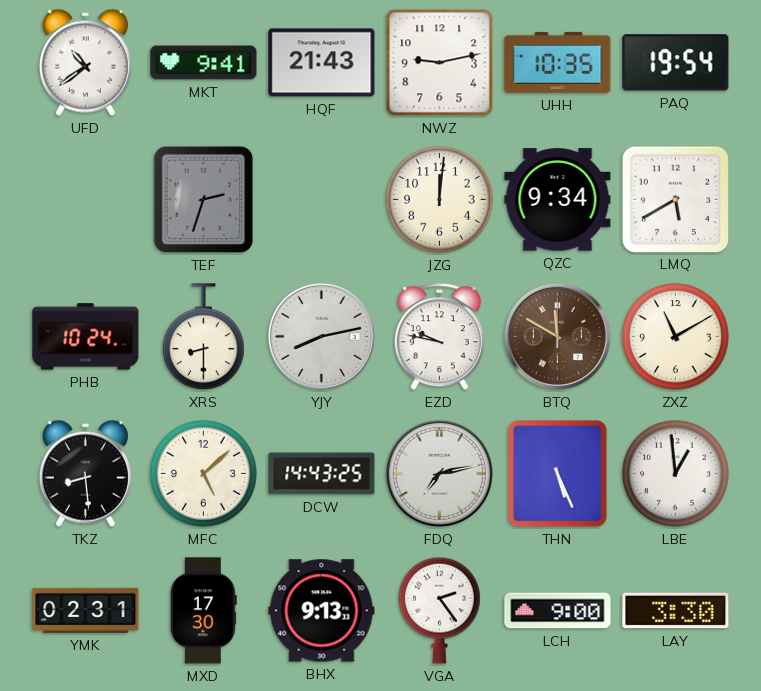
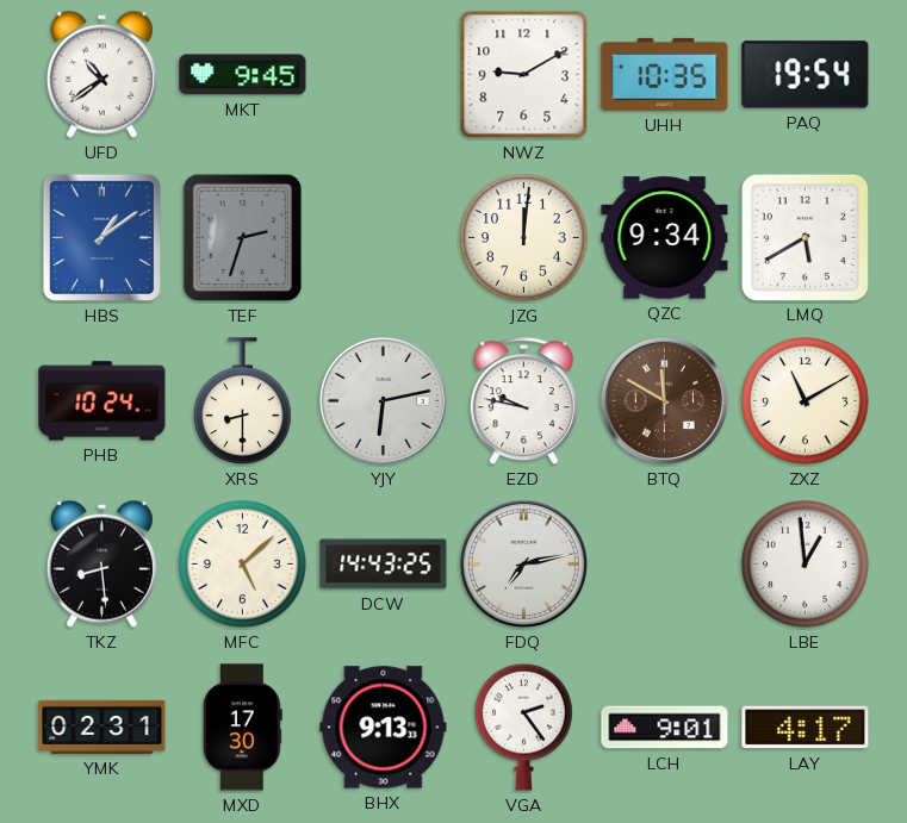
MKT: 9:41 -> 9:45 (243, 75)
HQF: 21:43 -> none (322, 63)
NWZ: 9:13 -> 9:10 (524, 75)
HBS: none -> 1:09 (101, 237)
YJY: 8:13 -> 6:13 (383, 400)
THN: 5:26 -> none (558, 474)
LCH: 9:00 -> 9:01 (665, 728)
LAY: 3:30 -> 4:17 (806, 728)
